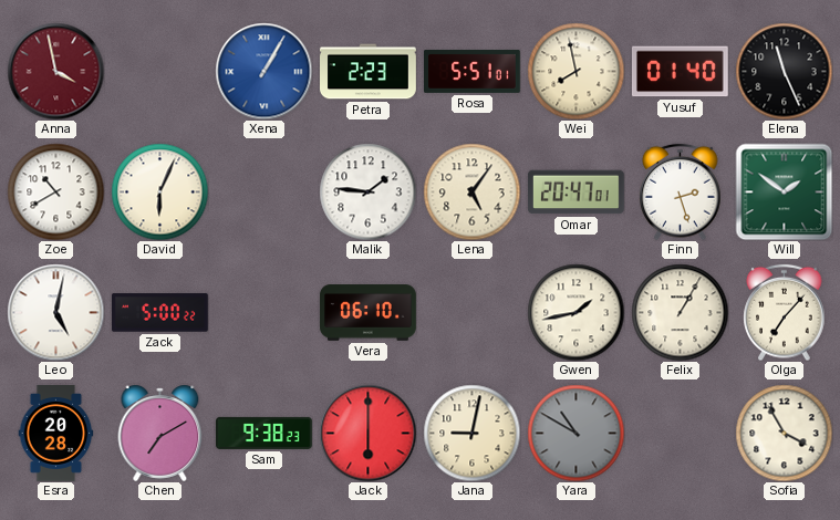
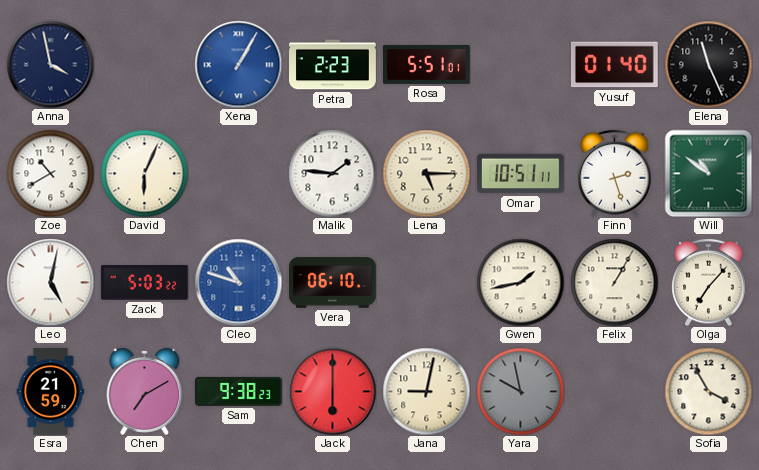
Anna dial: burgundy -> navy (50, 64)
Wei: 7:58 -> none (575, 71)
Lena: 5:06 -> 5:15 (426, 173)
Omar: 20:47 -> 10:51 (520, 174)
Will: 1:51 -> 10:51 (708, 173)
Zack: 5:00 -> 5:03 (144, 283)
Cleo: none -> 10:48 (238, 282)
Esra: 20:28 -> 21:59 (51, 392)
Yara: 10:50 -> 9:58 (520, 391)
